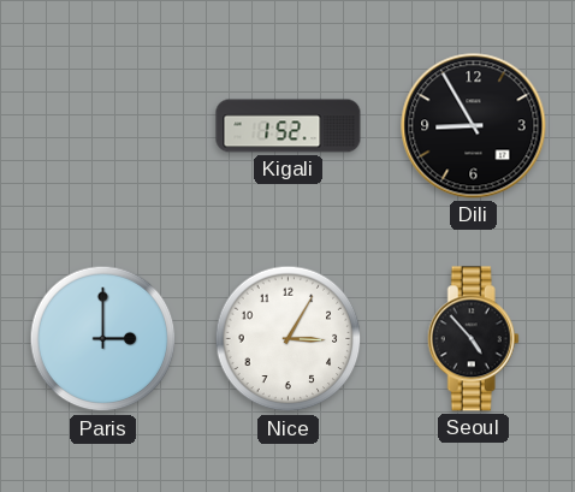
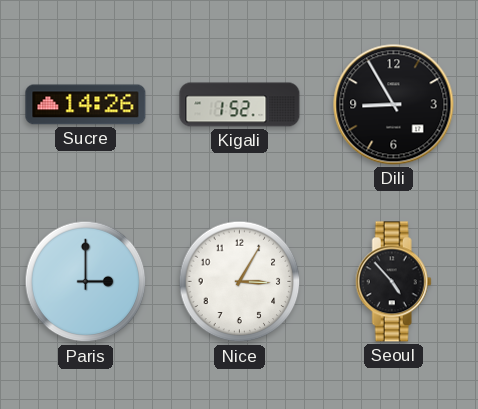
Sucre: none -> 14:26 (86, 105)
